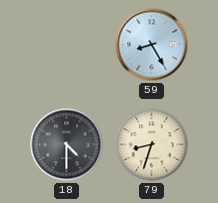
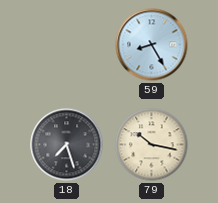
18: 4:30 -> 7:27 (67, 145)
79: 8:33 -> 10:17 (152, 145)
